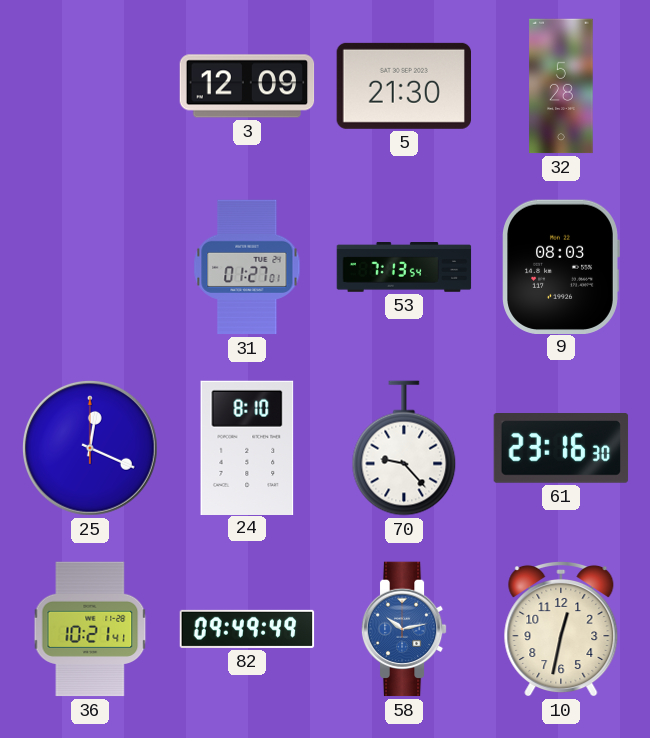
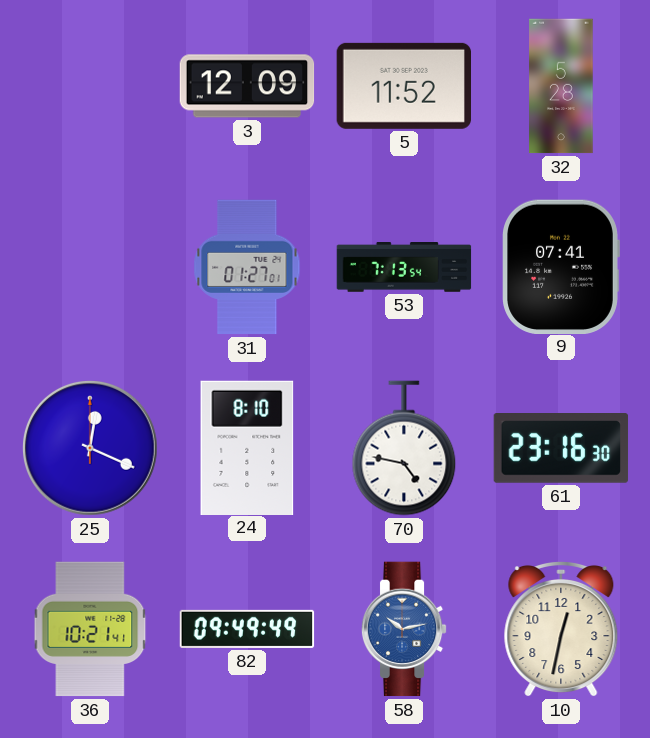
5: 21:30 -> 11:52 (403, 86)
9: 08:03 -> 07:41 (561, 266)
70: 9:23 -> 4:47 (404, 448)
